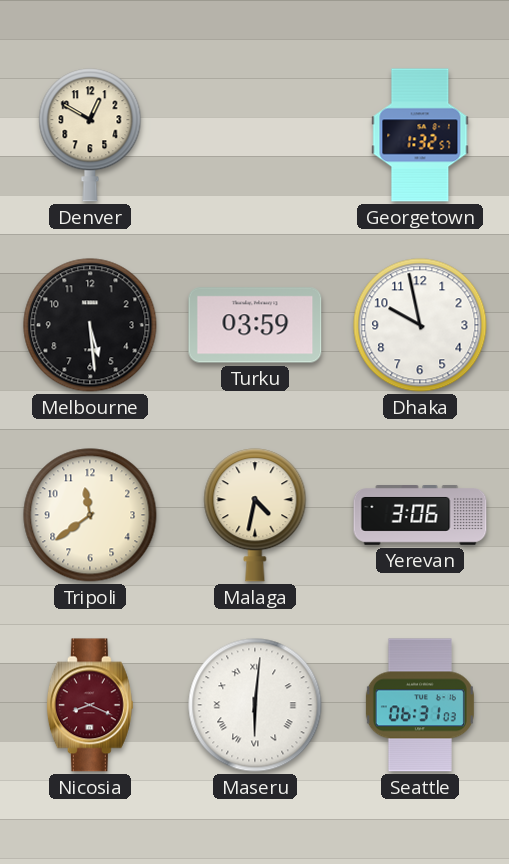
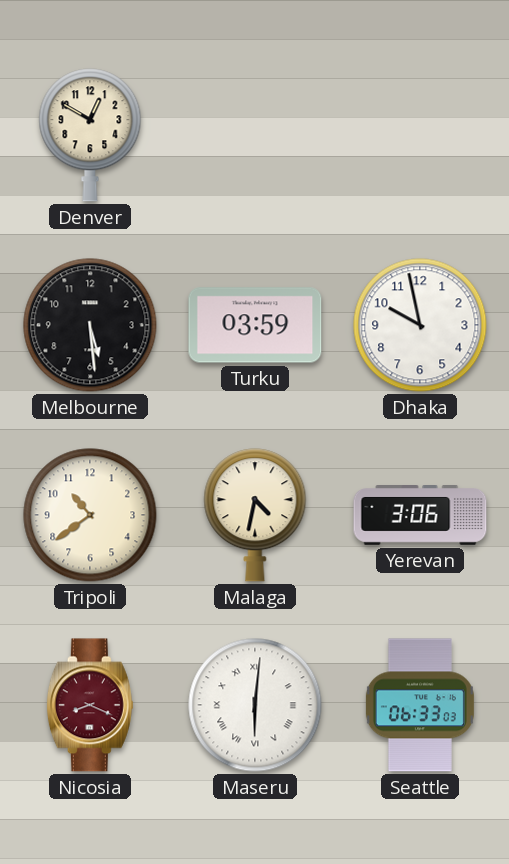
Georgetown: 1:32 -> none (420, 135)
Tripoli: 11:39 -> 10:39 (90, 515)
Seattle: 06:31 -> 06:33 (420, 705)
